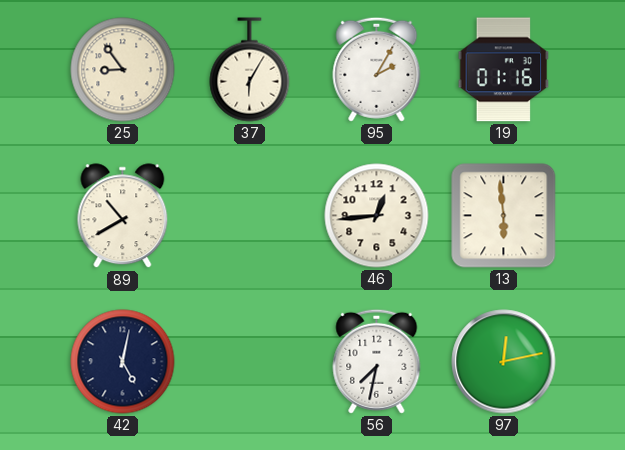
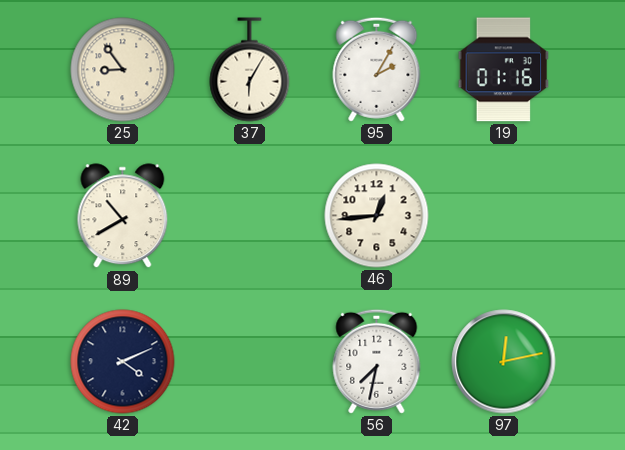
13: 5:59 -> none (504, 216)
42: 5:02 -> 4:11 (123, 362)
